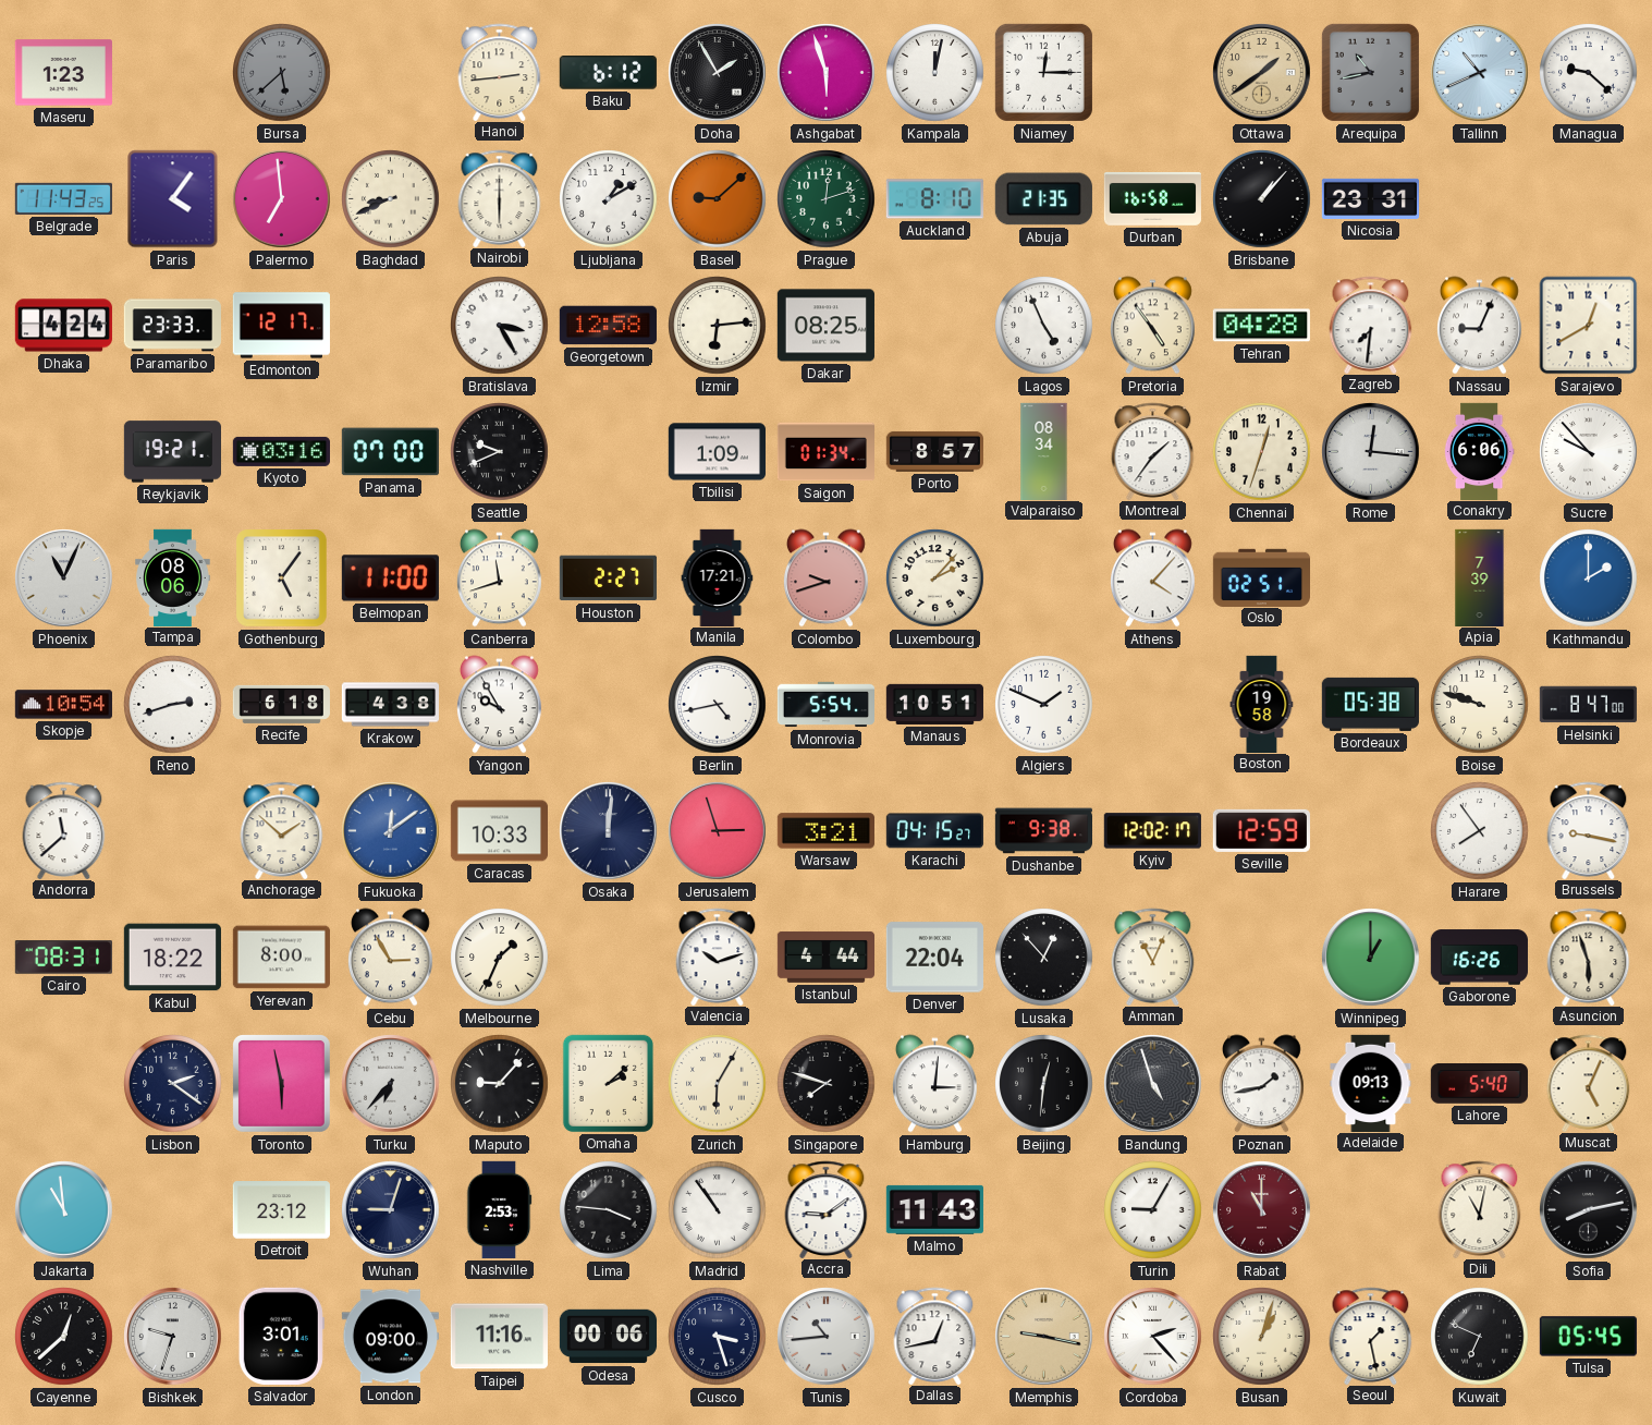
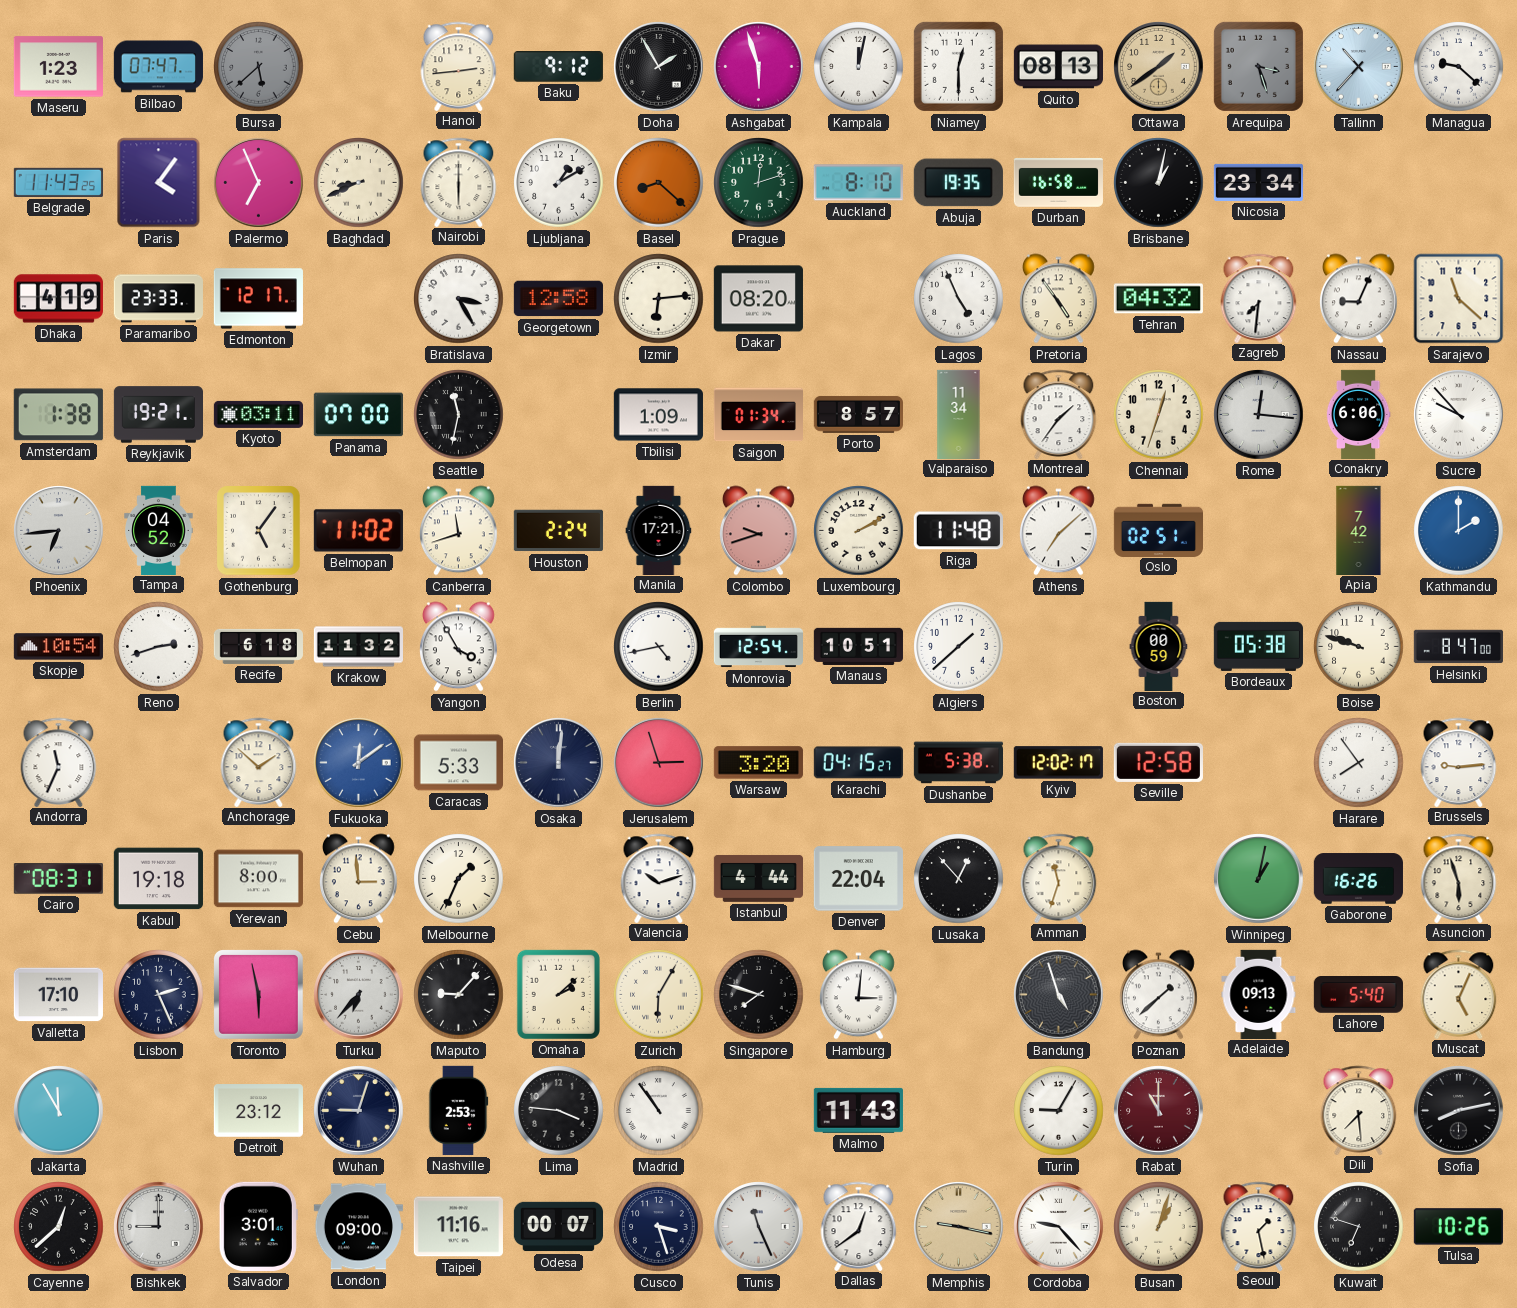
Bilbao: none -> 07:47 (158, 67)
Baku: 6:12 -> 9:12 (558, 67)
Niamey: 12:15 -> 12:30 (958, 66)
Quito: none -> 08:13 (1058, 67)
Arequipa: 10:43 -> 3:27 (1258, 66)
Tallinn: 10:41 -> 10:37 (1359, 67)
Palermo: 6:59 -> 6:56 (259, 183)
Basel: 9:08 -> 8:22 (659, 183)
Abuja: 21:35 -> 19:35 (958, 183)
Brisbane: 1:07 -> 1:02 (1159, 183)
Nicosia: 23:31 -> 23:34 (1258, 182)
Dhaka: 4:24 -> 4:19 (58, 299)
Dakar: 08:25 -> 08:20 (758, 299)
Tehran: 04:28 -> 04:32 (1158, 299)
Sarajevo: 12:40 -> 11:22 (1459, 299)
Amsterdam: none -> 1:38 (58, 415)
Kyoto: 03:16 -> 03:11 (258, 414)
Seattle: 9:41 -> 11:32 (459, 415)
Valparaiso: 08:34 -> 11:34 (959, 414)
Phoenix: 11:04 -> 6:44 (59, 531)
Tampa: 08:06 -> 04:52 (159, 530)
Belmopan: 11:00 -> 11:02 (358, 531)
Houston: 2:27 -> 2:24 (558, 531)
Luxembourg: 2:07 -> 2:10 (859, 531)
Riga: none -> 11:48 (958, 531)
Athens: 4:07 -> 7:08 (1058, 531)
Apia: 7:39 -> 7:42 (1359, 530)
Krakow: 4:38 -> 11:32 (358, 647)
Yangon: 9:55 -> 3:55 (458, 647)
Monrovia: 5:54 -> 12:54 (758, 647)
Algiers: 1:49 -> 1:38 (959, 647)
Boston: 19:58 -> 00:59 (1159, 646)
Andorra: 11:38 -> 11:34 (59, 762)
Caracas: 10:33 -> 5:33 (458, 763)
Warsaw: 3:21 -> 3:20 (758, 763)
Dushanbe: 9:38 -> 5:38 (958, 763)
Seville: 12:59 -> 12:58 (1158, 762)
Brussels: 9:17 -> 9:14 (1459, 762)
Kabul: 18:22 -> 19:18 (158, 879)
Cebu: 2:55 -> 2:59 (358, 879)
Amman: 11:04 -> 11:33 (1059, 878)
Winnipeg: 1:00 -> 1:02 (1259, 879)
Valletta: none -> 17:10 (58, 995)
Lisbon: 2:21 -> 2:26 (159, 995)
Beijing: 12:31 -> none (1044, 1084)
Poznan: 1:43 -> 1:38 (1158, 995)
Jakarta: 10:59 -> 11:55 (59, 1111)
Accra: 9:09 -> none (827, 1209)
Dili: 11:02 -> 7:29 (1359, 1110)
Bishkek: 9:33 -> 9:00 (159, 1227)
Odesa: 00:06 -> 00:07 (558, 1227)
Tunis: 10:44 -> 11:26 (759, 1227)
Dallas: 12:43 -> 12:39 (859, 1226)
Cordoba: 2:23 -> 9:23 (1059, 1227)
Kuwait: 6:49 -> 6:48 (1359, 1227)
Tulsa: 05:45 -> 10:26 (1458, 1227)
